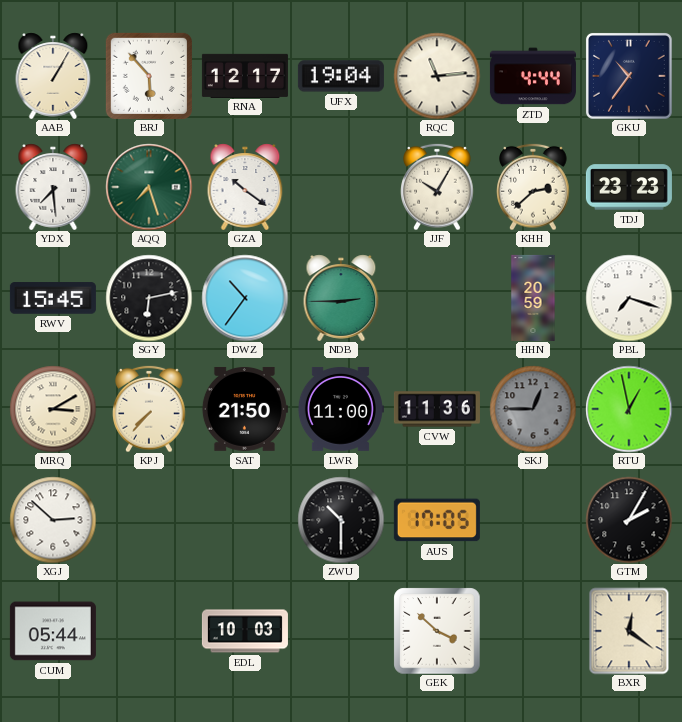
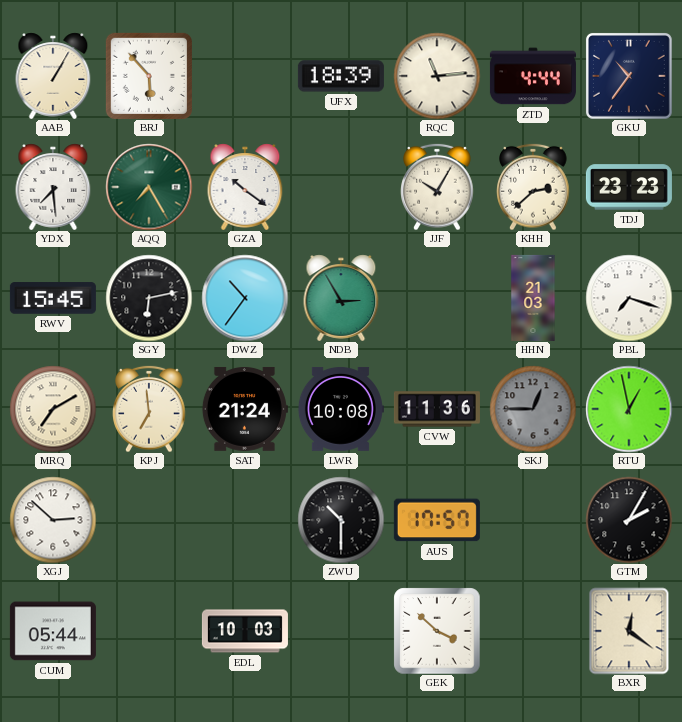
RNA: 12:17 -> none (245, 75)
UFX: 19:04 -> 18:39 (341, 76)
AQQ: 7:27 -> 7:25 (149, 187)
NDB: 2:45 -> 2:55 (341, 298)
HHN: 20:59 -> 21:03 (533, 298)
MRQ: 3:10 -> 7:10 (53, 409)
KPJ: 7:37 -> 6:59 (149, 409)
SAT: 21:50 -> 21:24 (245, 409)
LWR: 11:00 -> 10:08 (341, 409)
AUS: 17:05 -> 17:57 (437, 520)
